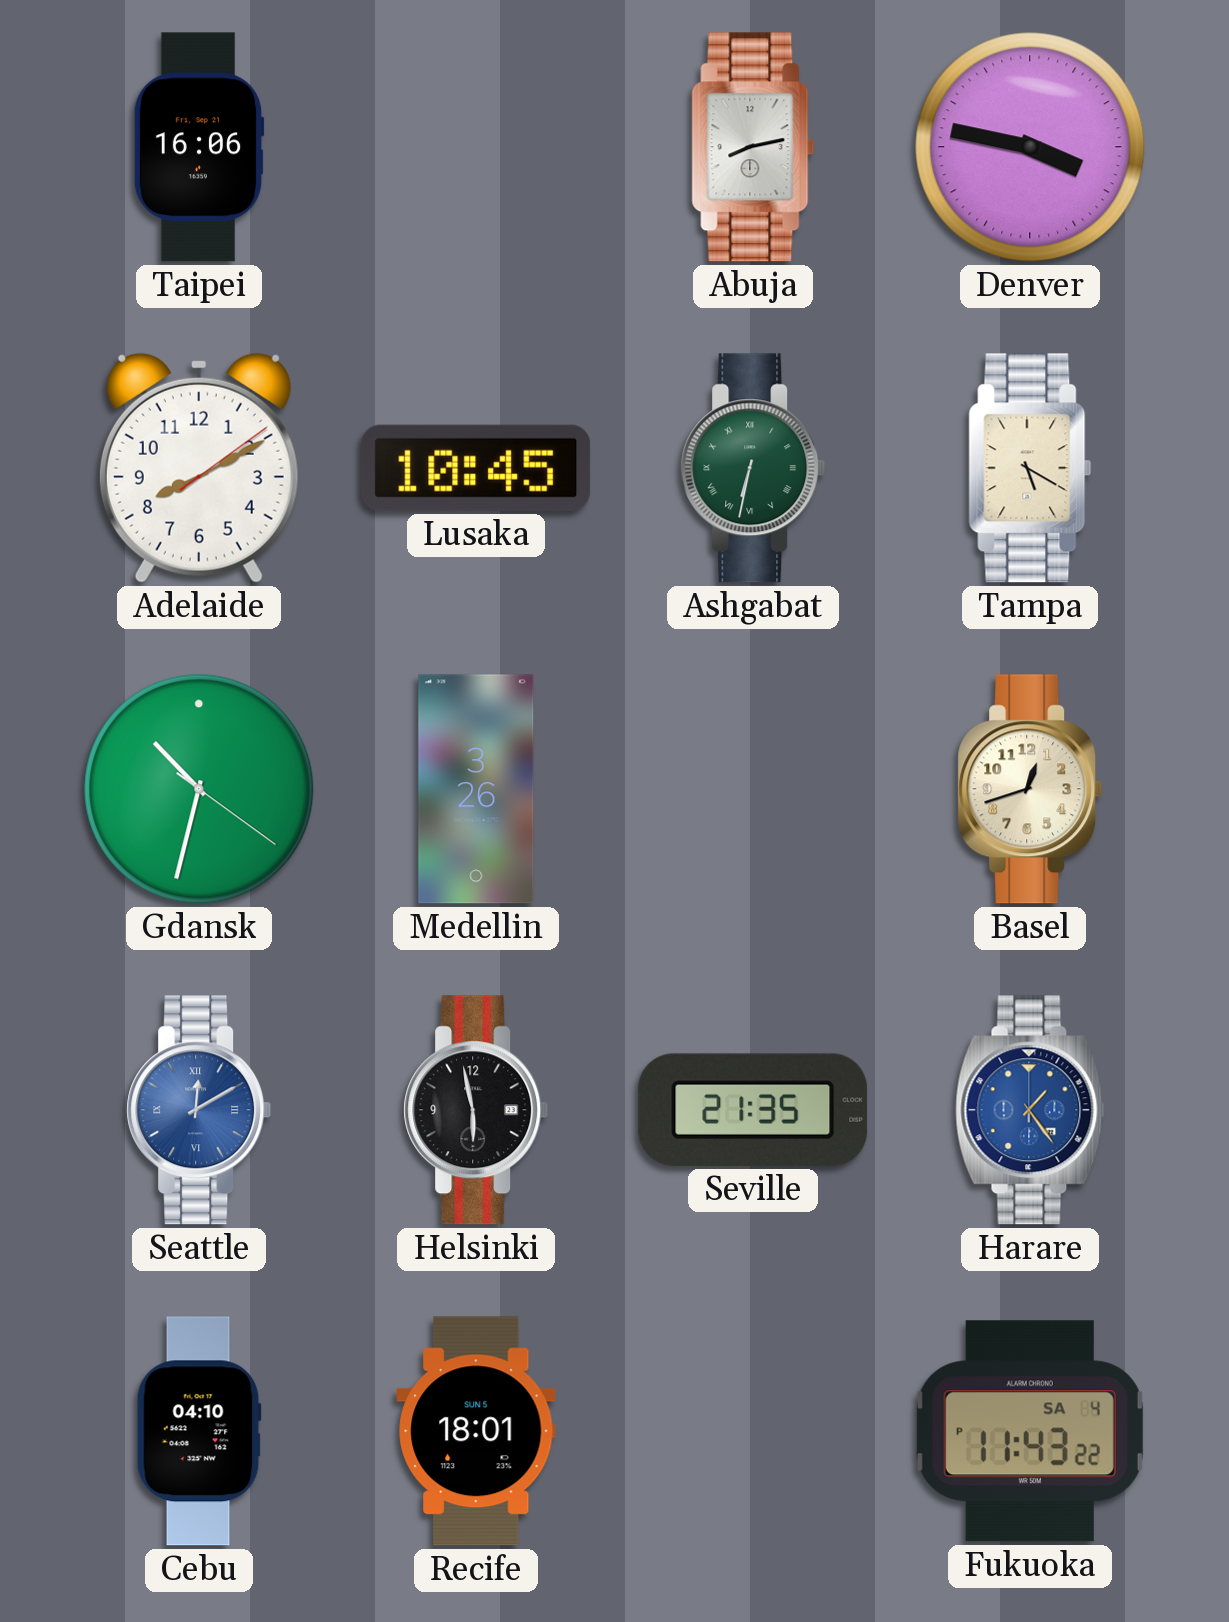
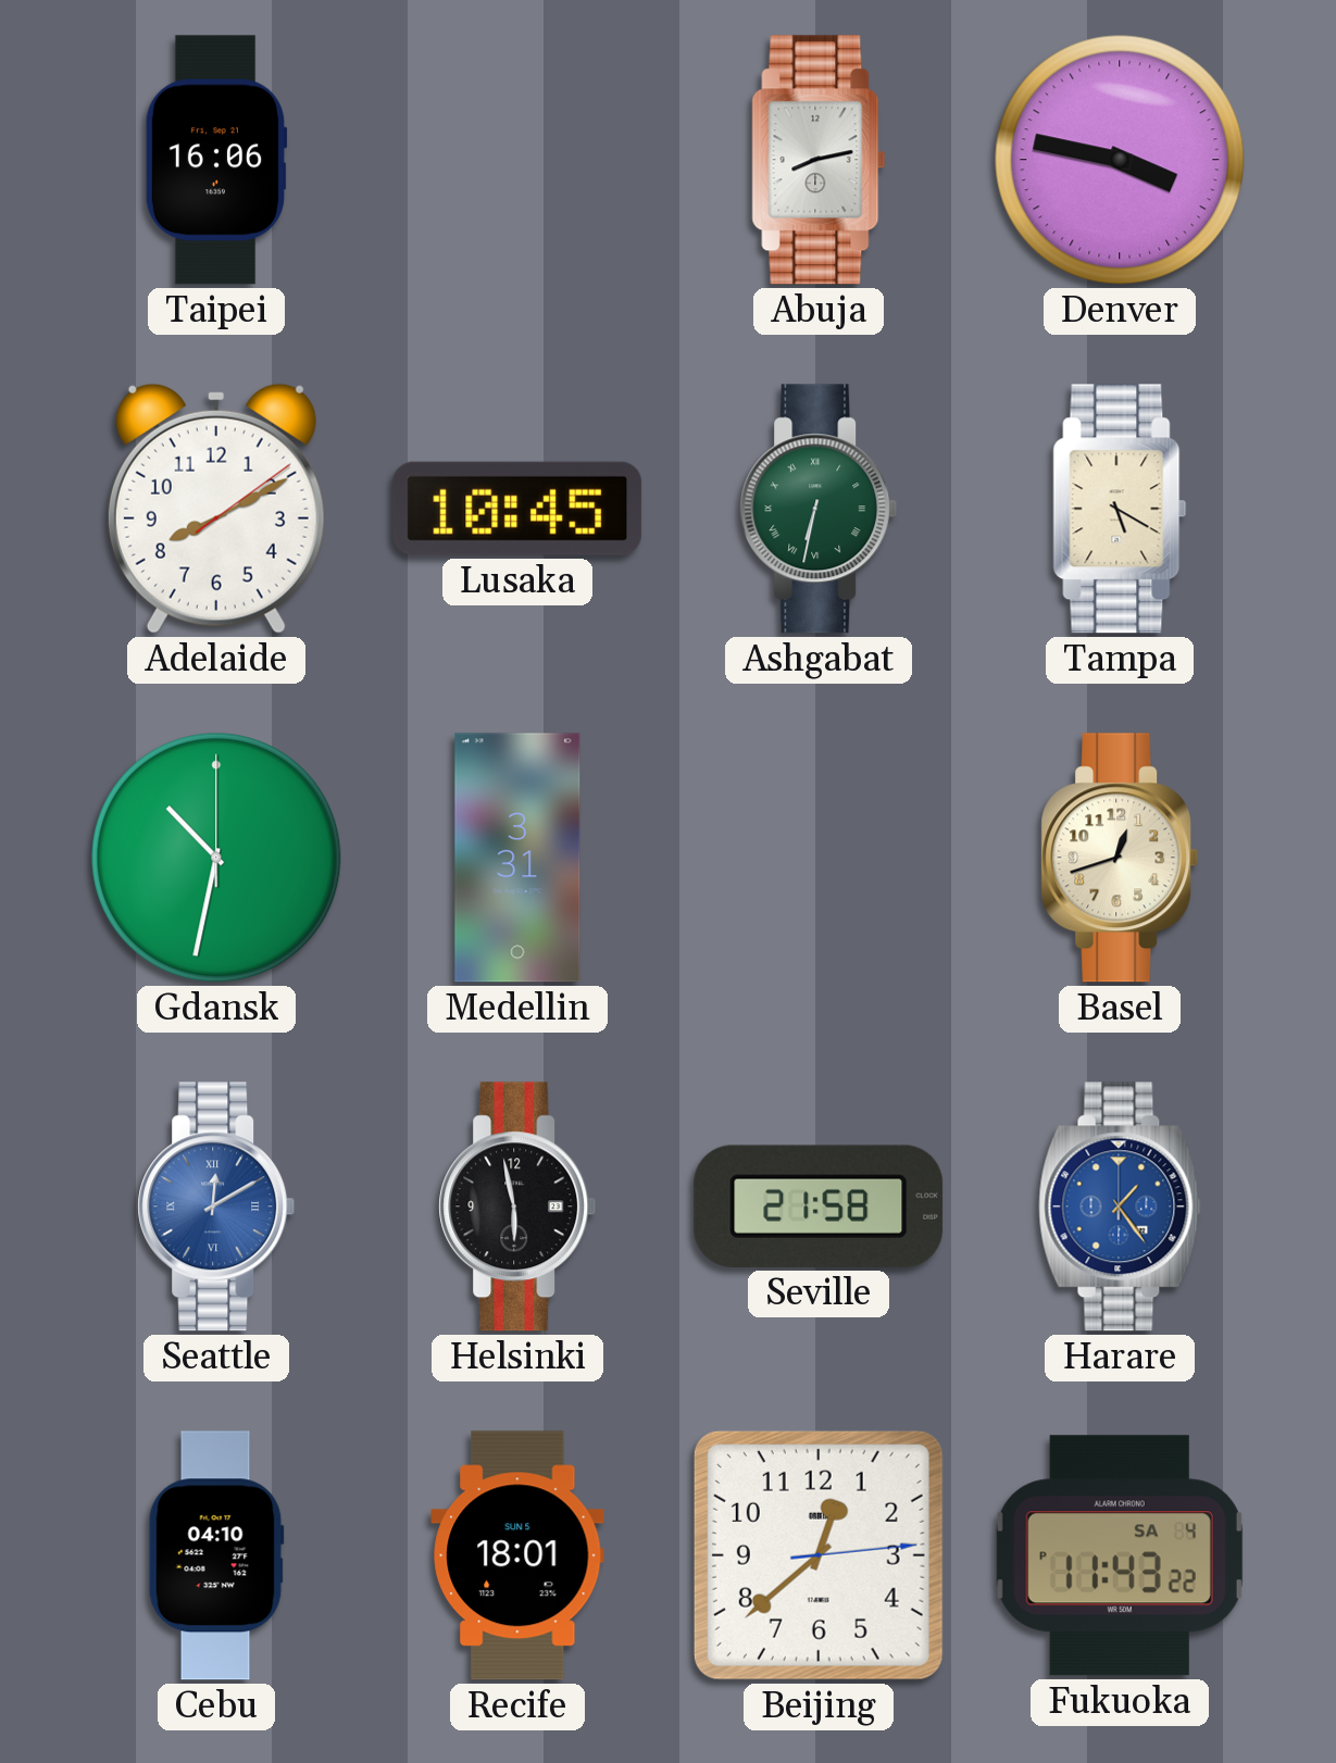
Gdansk: 10:32:21 -> 10:32:00 (216, 858)
Medellin: 3:26 -> 3:31 (517, 858)
Seville: 21:35 -> 21:58 (819, 1206)
Beijing: none -> 12:38 (819, 1555)
